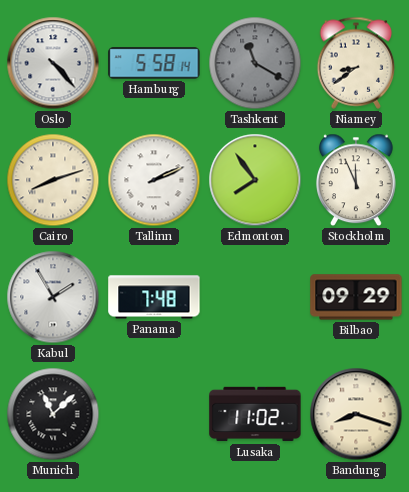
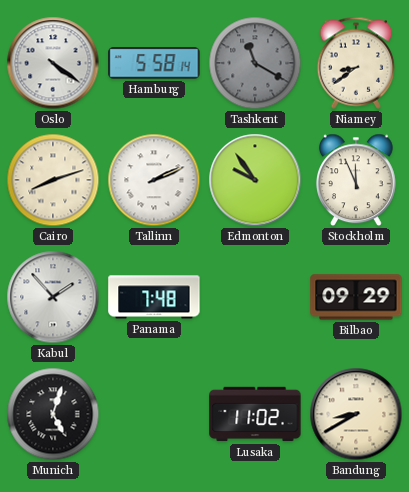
Oslo: 4:23 -> 4:21 (53, 63)
Edmonton: 7:54 -> 9:54 (255, 180)
Kabul: 1:55 -> 1:53 (53, 297)
Munich: 11:08 -> 5:03 (53, 414)
Bandung: 8:18 -> 8:40 (356, 414)
